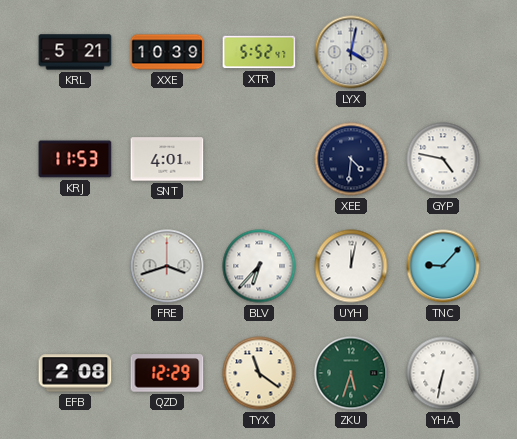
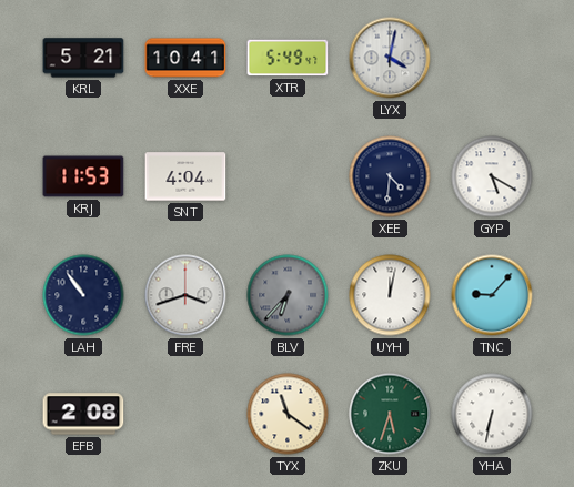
XXE: 10:39 -> 10:41 (185, 58)
XTR: 5:52 -> 5:49 (288, 58)
SNT: 4:01 -> 4:04 (185, 176)
GYP: 4:47 -> 5:20 (492, 176)
LAH: none -> 10:54 (83, 295)
BLV dial: white -> grey (288, 295)
QZD: 12:29 -> none (167, 373)
